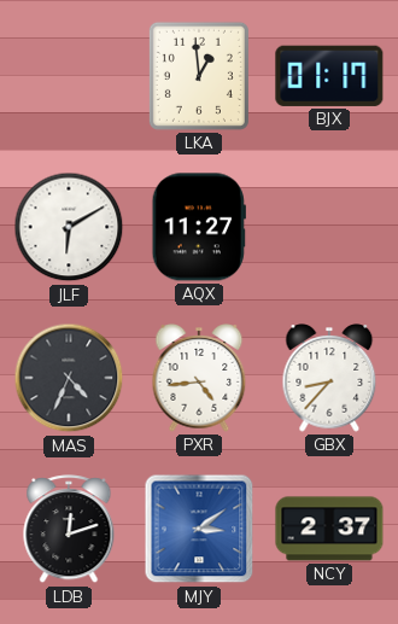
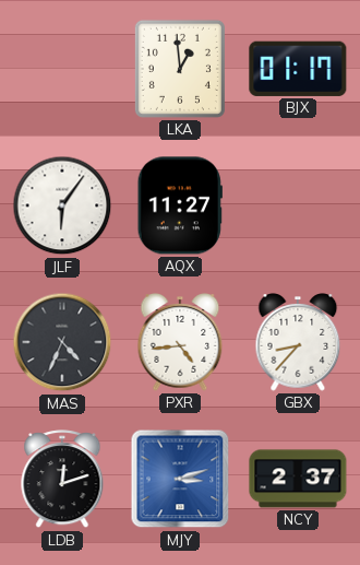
JLF: 6:10 -> 6:06 (62, 205)
MJY: 3:09 -> 3:12 (180, 479)
